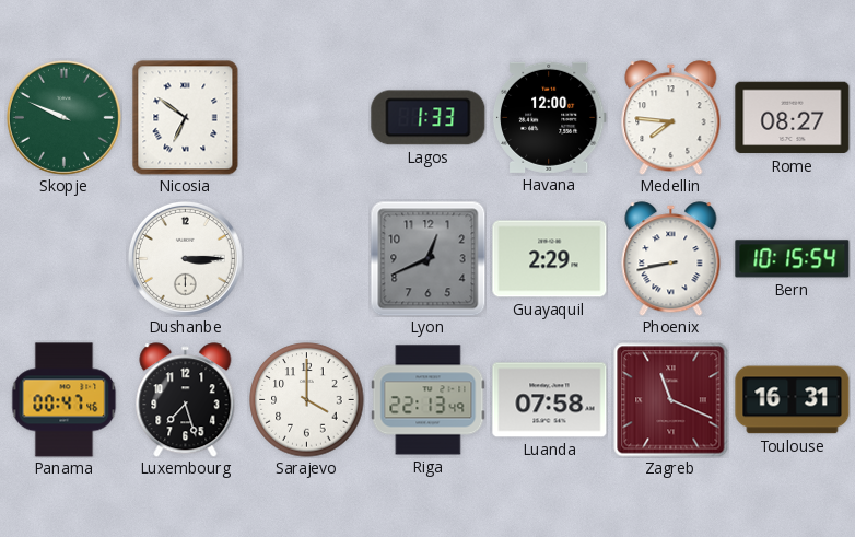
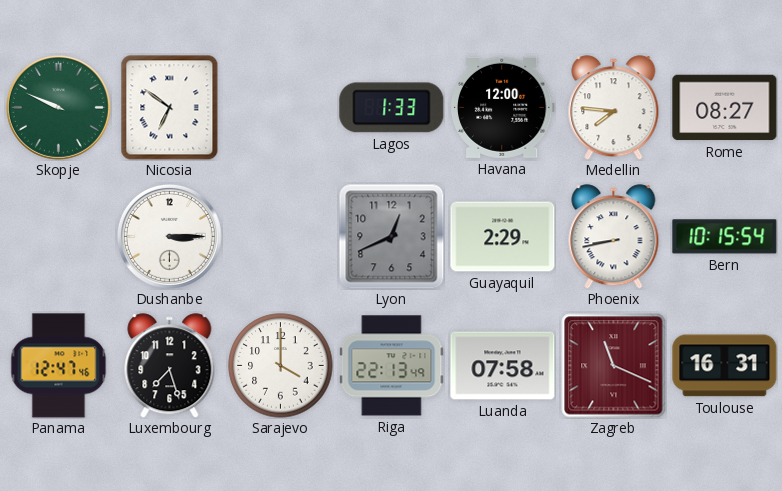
Panama: 00:47 -> 12:47 (59, 366)
